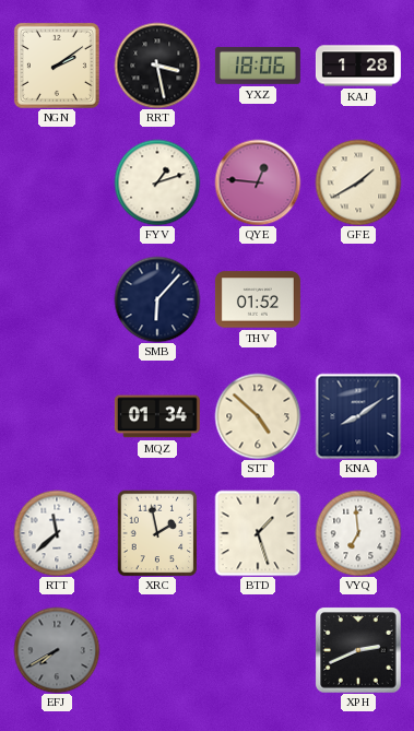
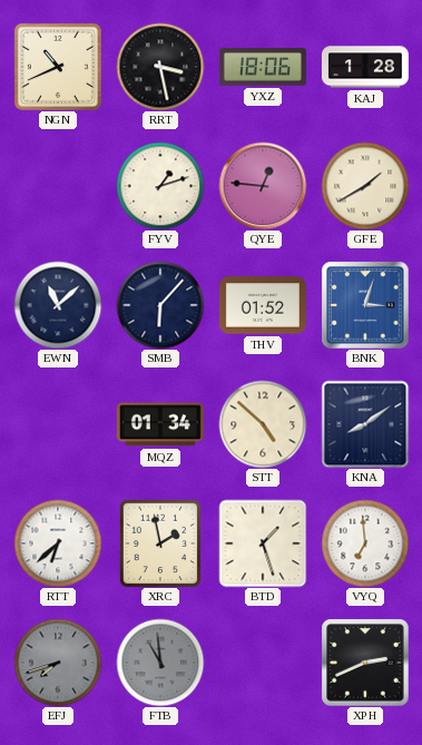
NGN: 2:09 -> 10:41 (58, 67)
EWN: none -> 11:08 (58, 305)
BNK: none -> 3:03 (365, 305)
RTT: 11:38 -> 6:38 (58, 543)
EFJ: 7:40 -> 7:42 (58, 663)
FTB: none -> 10:59 (160, 663)
